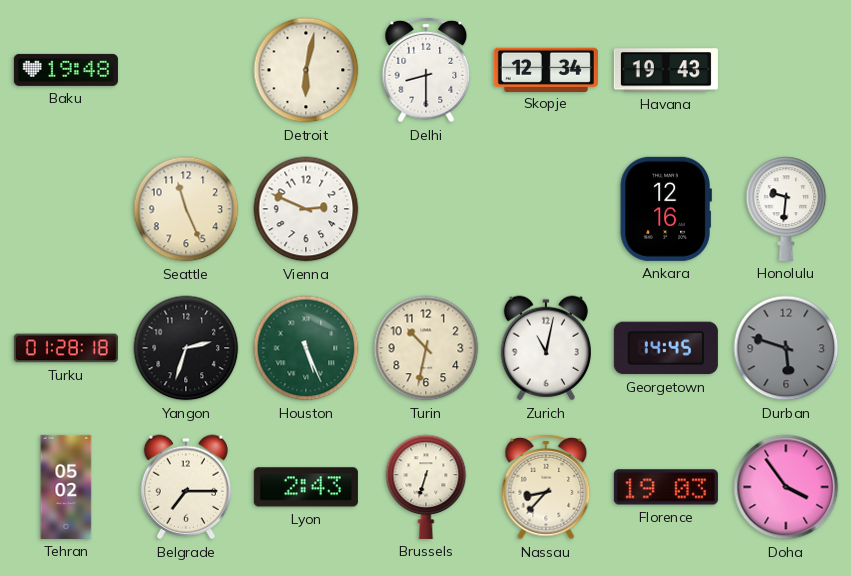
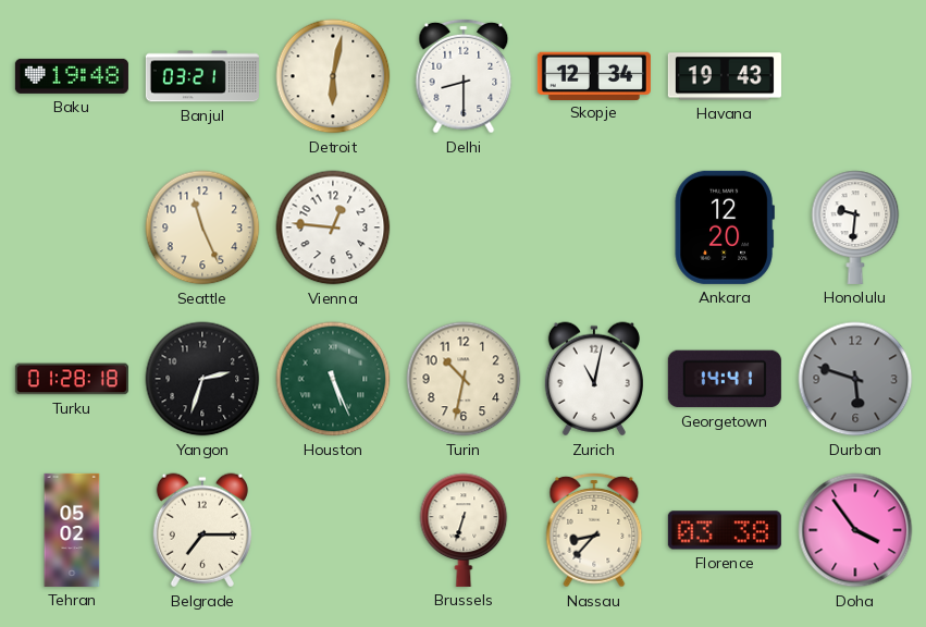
Banjul: none -> 03:21 (202, 76)
Vienna: 2:49 -> 12:46 (333, 228)
Ankara: 12:16 -> 12:20 (725, 228)
Georgetown: 14:45 -> 14:41 (725, 379)
Lyon: 2:43 -> none (306, 487)
Florence: 19:03 -> 03:38 (725, 530)
